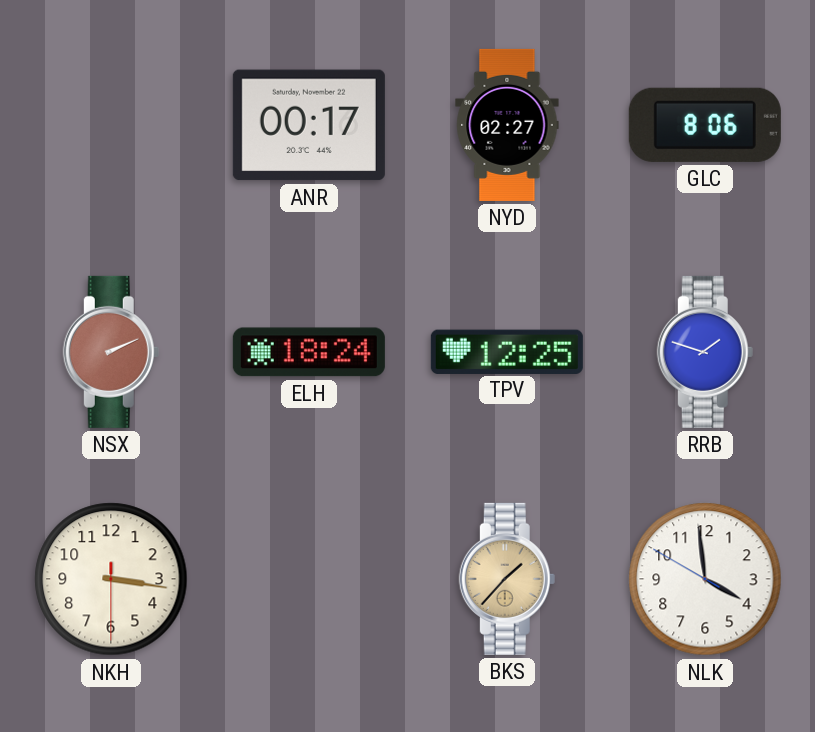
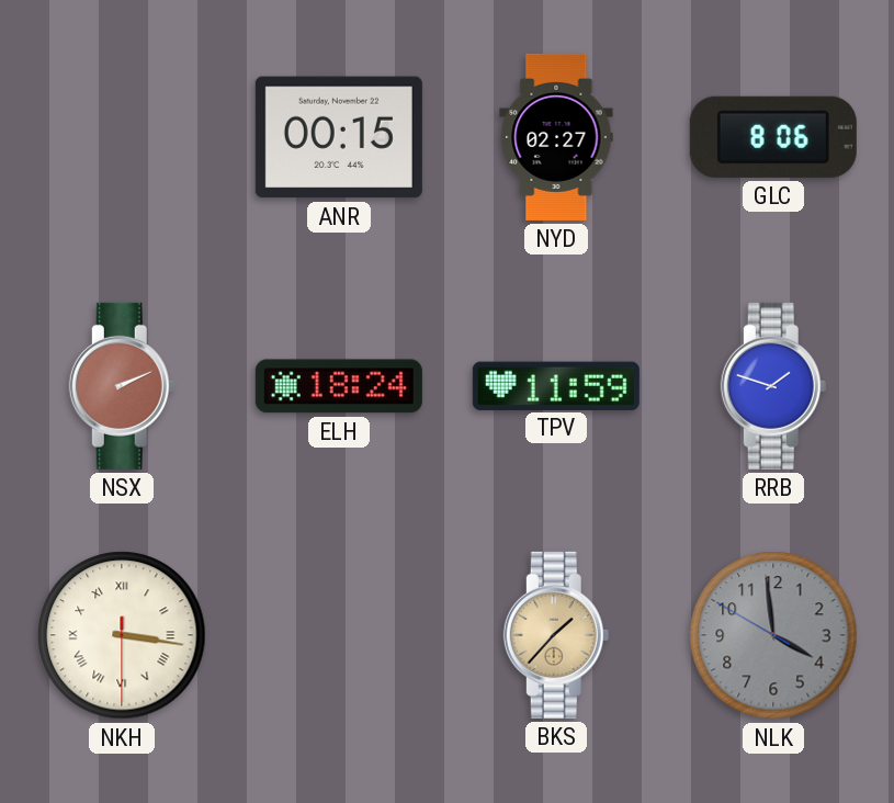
ANR: 00:17 -> 00:15 (339, 137)
TPV: 12:25 -> 11:59 (556, 385)
NKH numerals: Arabic -> Roman (122, 635)
NLK dial: white -> grey (773, 635)
